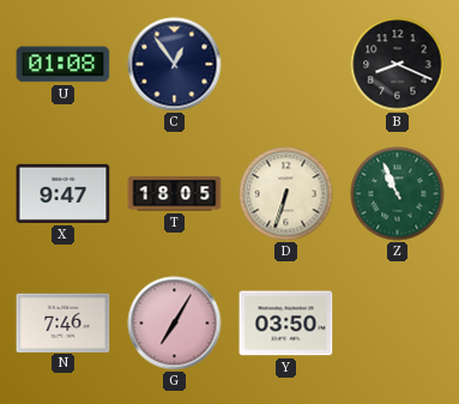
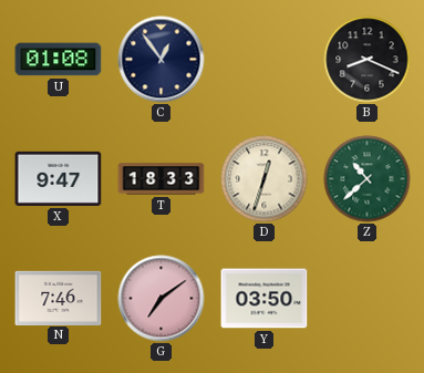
T: 18:05 -> 18:33 (162, 179)
D: 6:33 -> 12:33 (265, 179)
Z: 10:56 -> 10:38 (368, 179)
G: 7:05 -> 7:09 (162, 299)
